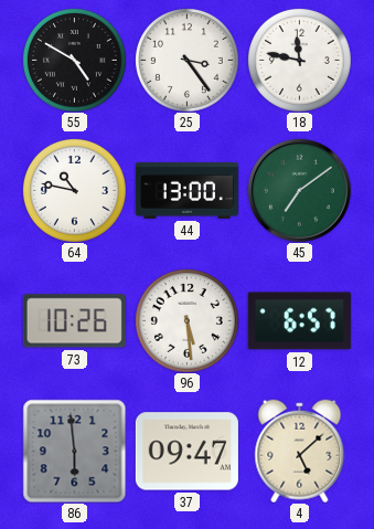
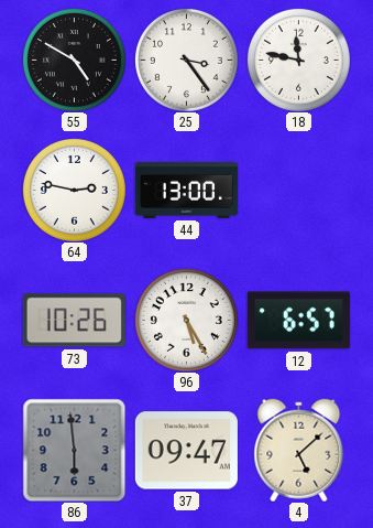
64: 10:47 -> 2:47 (74, 190)
45: 7:09 -> none (299, 190)
96: 5:29 -> 5:25 (186, 320)
